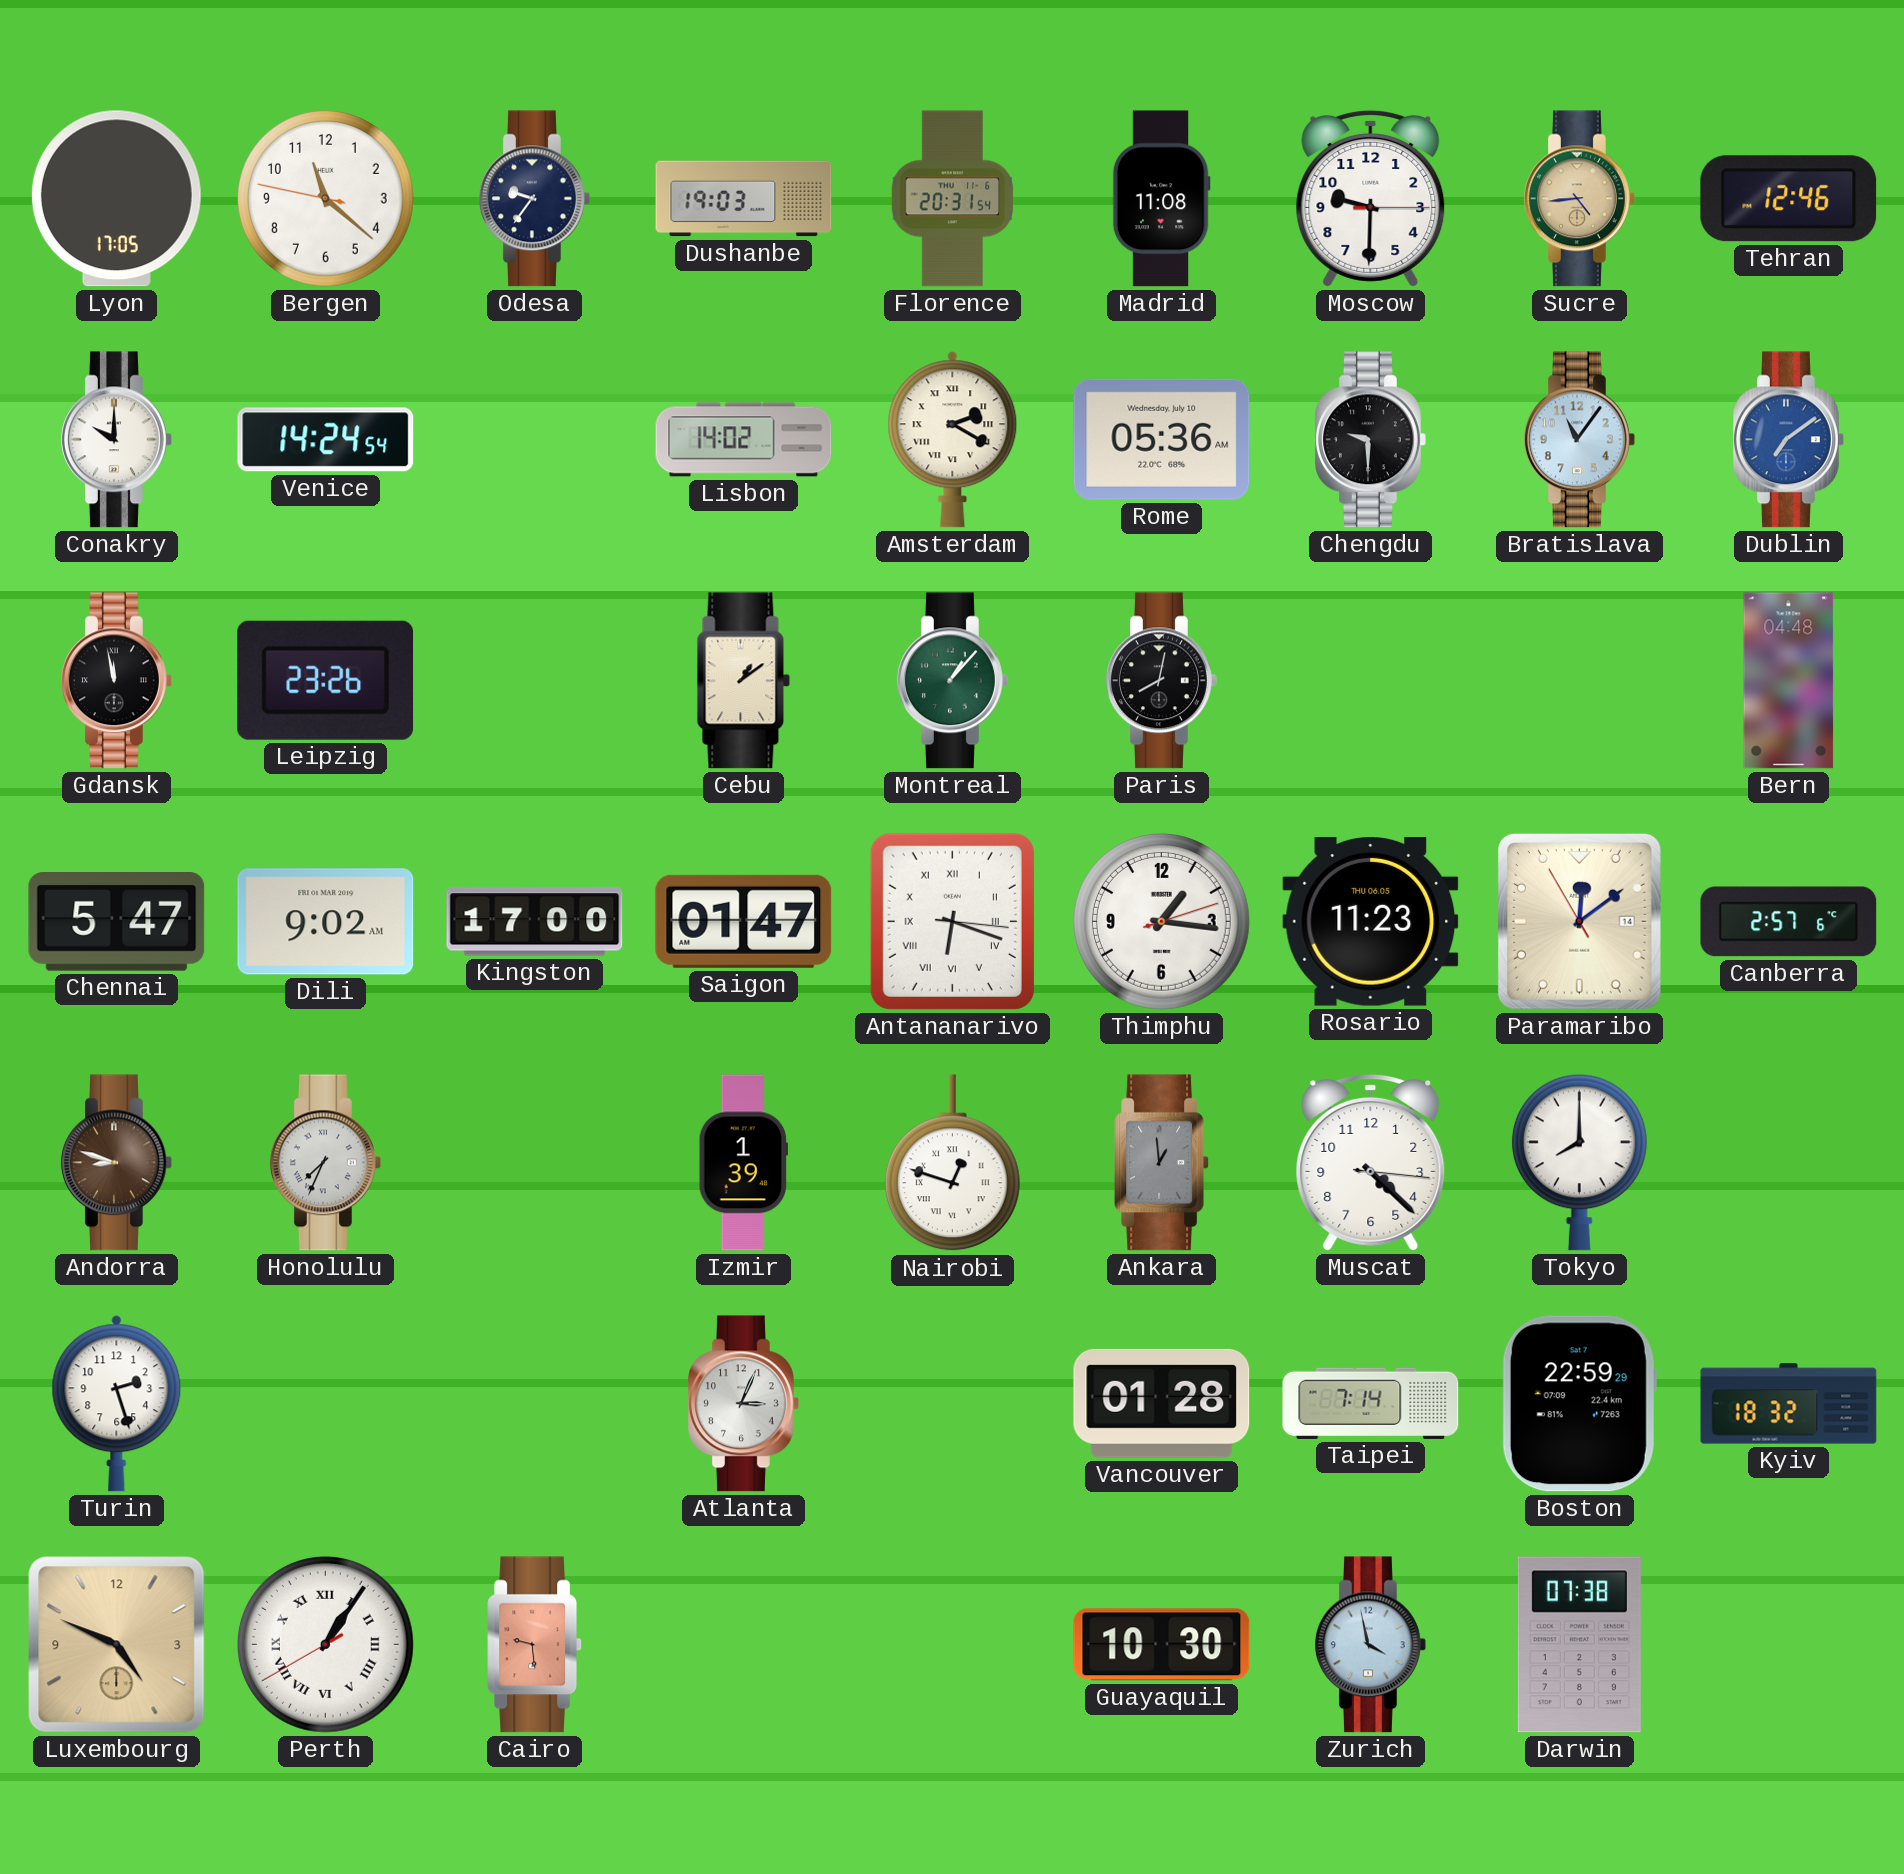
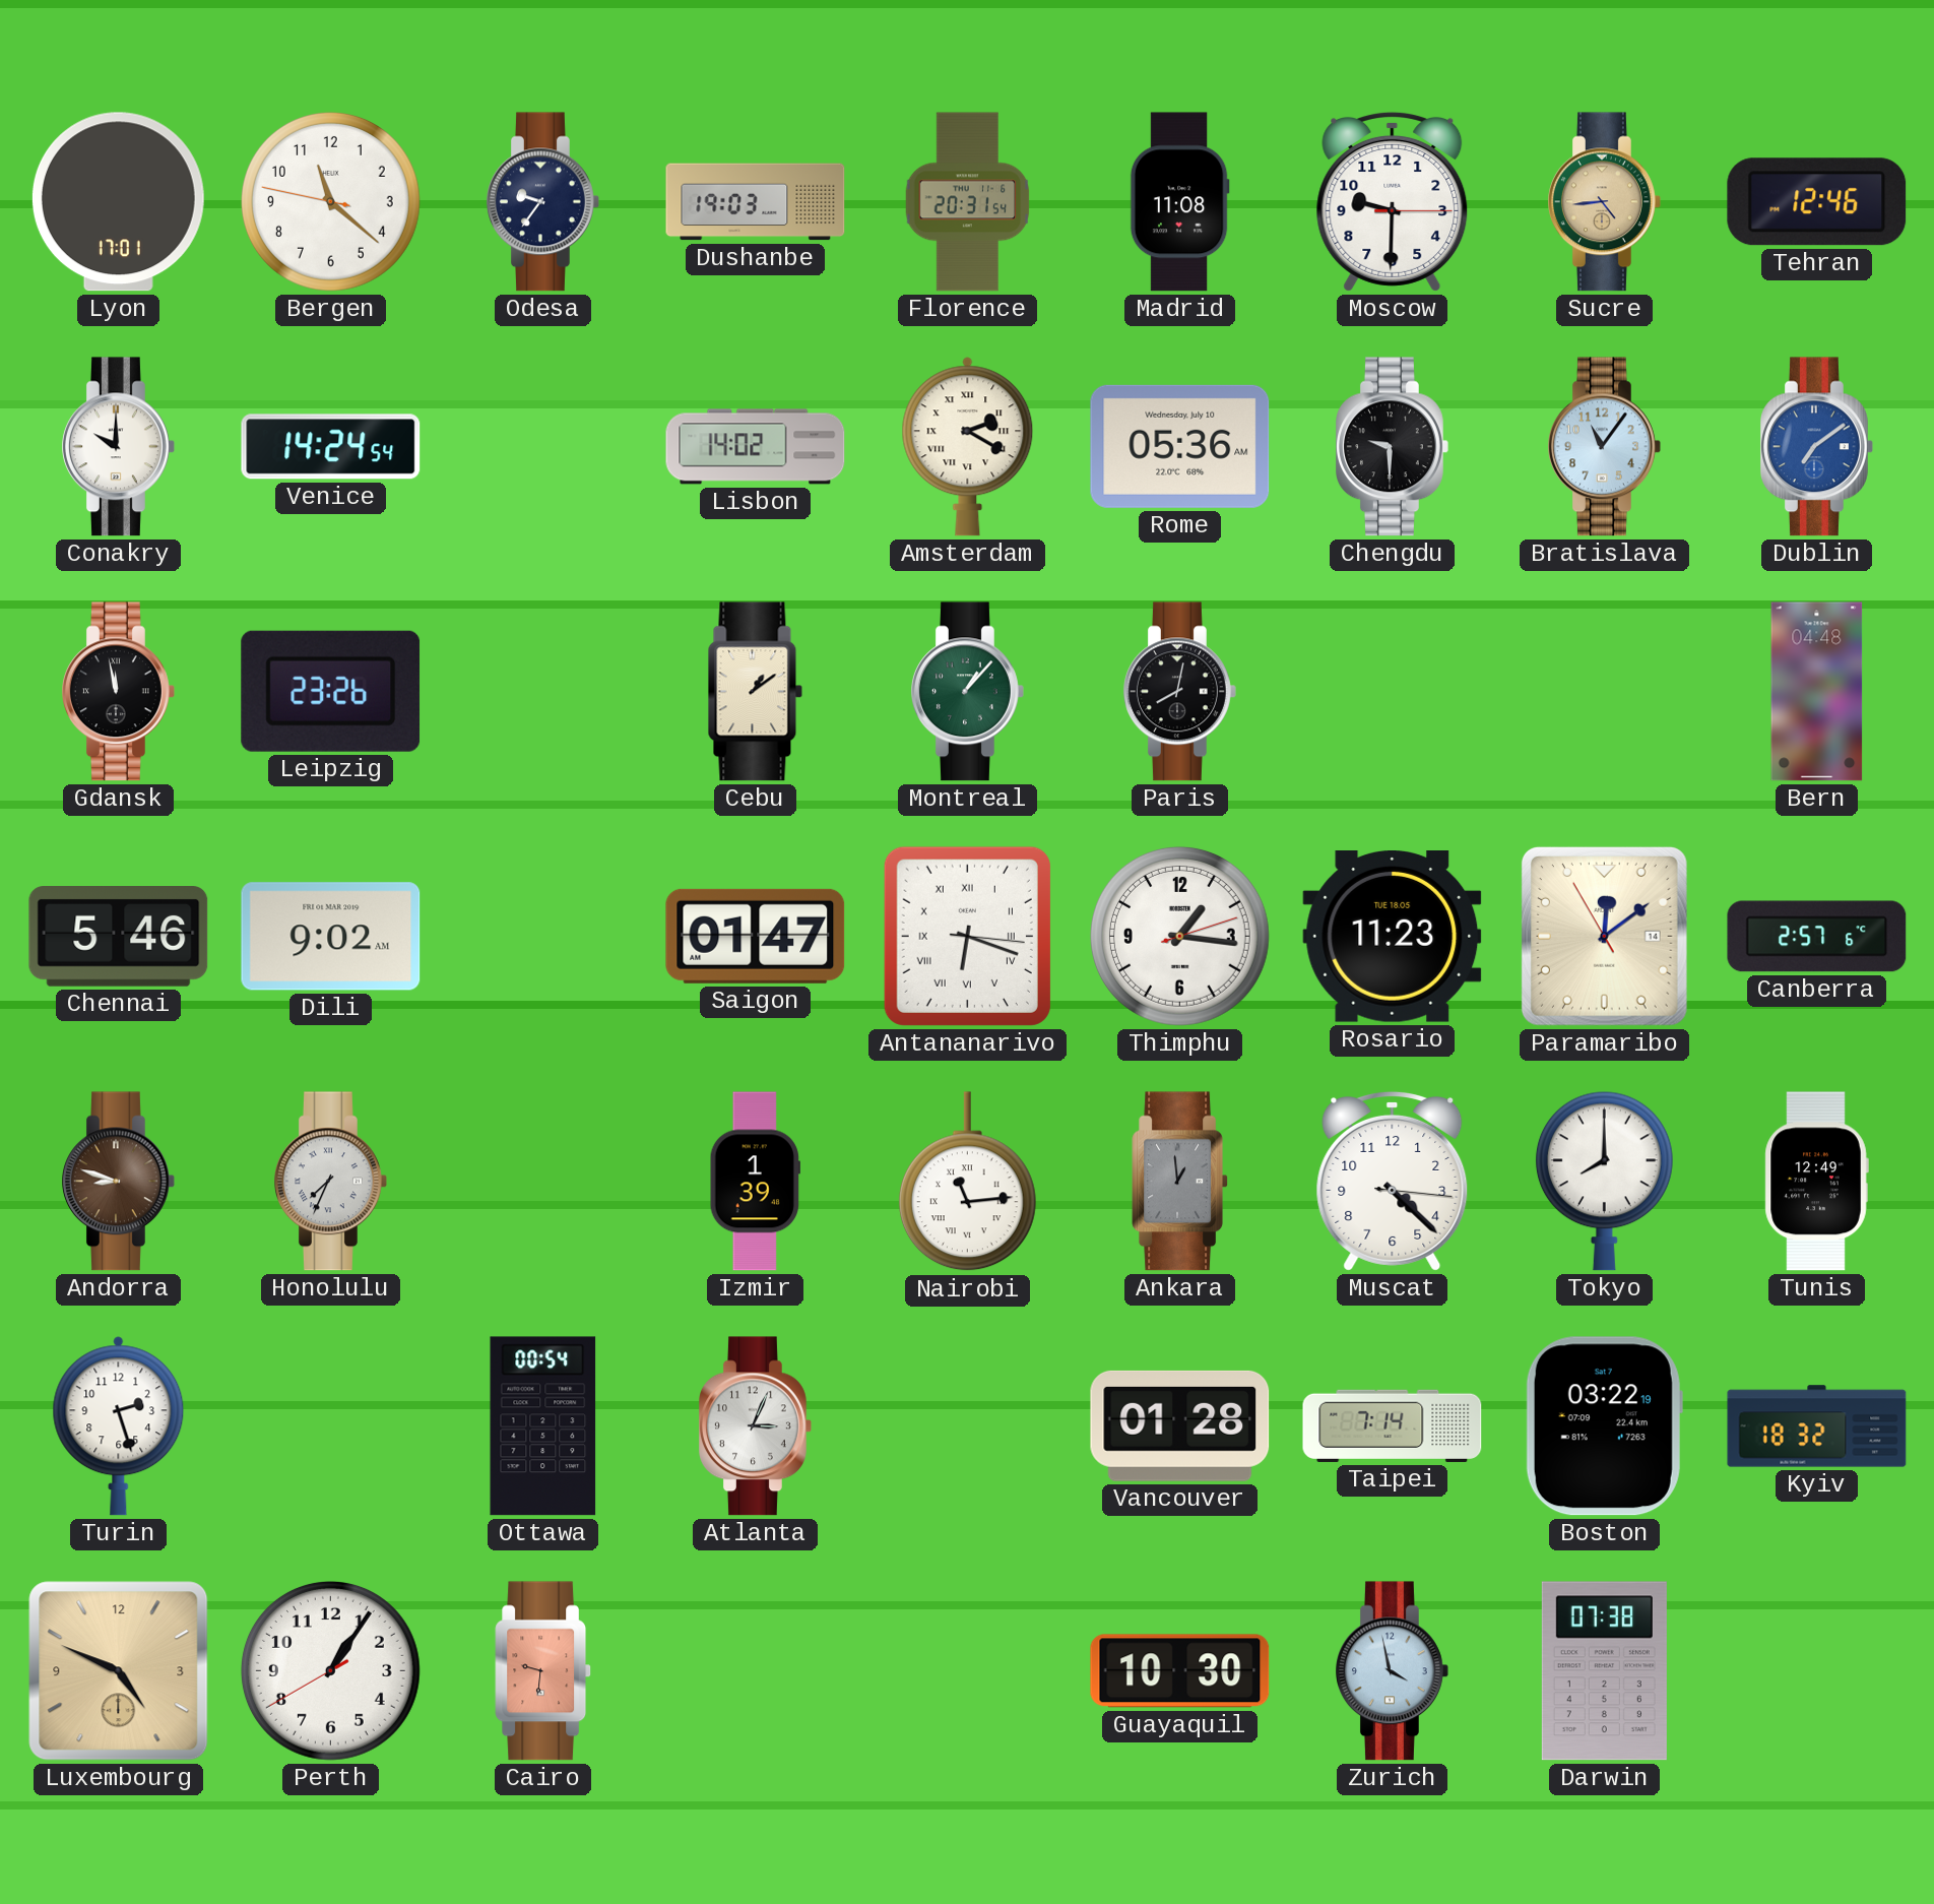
Lyon: 17:05 -> 17:01 (118, 202)
Chennai: 5:47 -> 5:46 (119, 937)
Kingston: 17:00 -> none (535, 922)
Rosario date: THU 06.05 -> TUE 18.05 (1393, 937)
Nairobi: 12:48 -> 11:14 (967, 1182)
Tunis: none -> 12:49 (1816, 1182)
Ottawa: none -> 00:54 (543, 1426)
Boston: 22:59 -> 03:22 (1604, 1426)
Perth numerals: Roman -> Arabic (330, 1670)
Cairo: 9:29 -> 9:31 (543, 1671)
